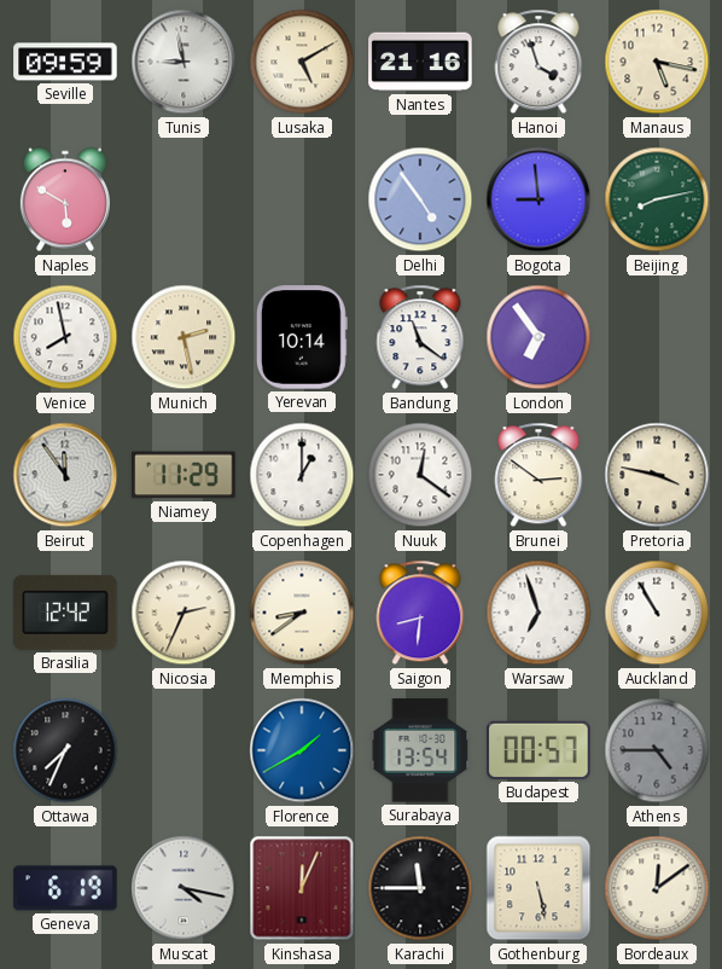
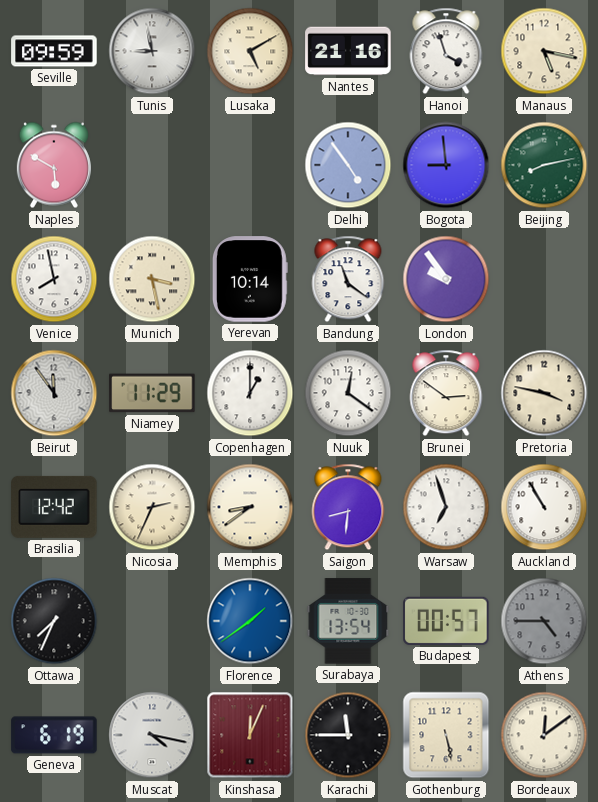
Munich: 2:28 -> 3:28 (152, 279)
London: 6:54 -> 9:54 (446, 279)
Florence: 1:40 -> 1:39 (250, 621)
